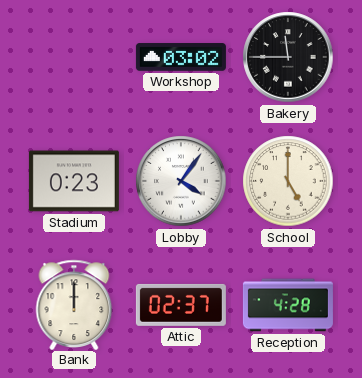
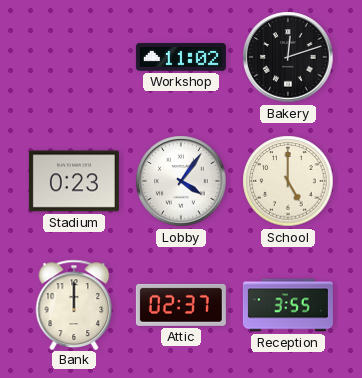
Workshop: 03:02 -> 11:02 (181, 57)
Bakery: 11:45 -> 12:12 (288, 57)
Reception: 4:28 -> 3:55 (288, 305)
